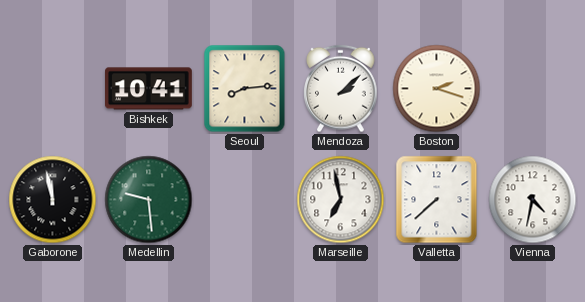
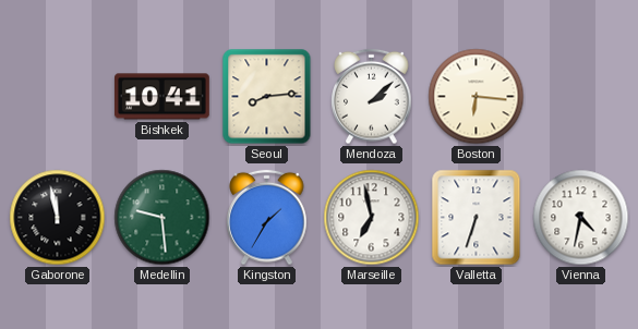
Boston: 2:18 -> 6:16 (477, 97)
Kingston: none -> 1:35 (267, 218)
Valletta: 7:38 -> 6:33 (477, 218)
